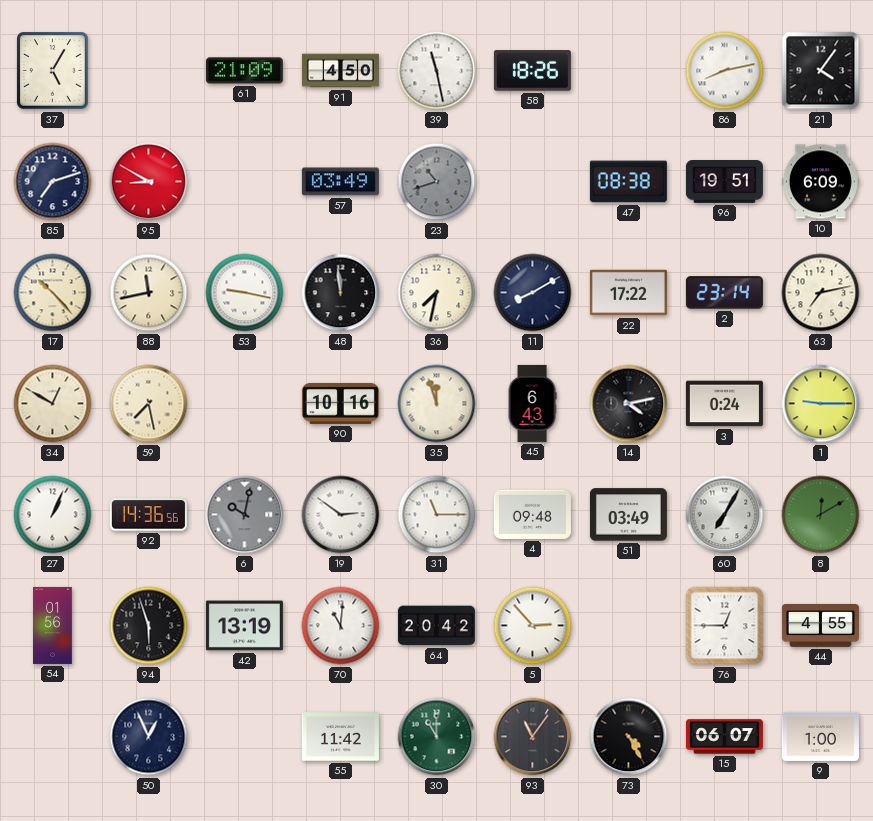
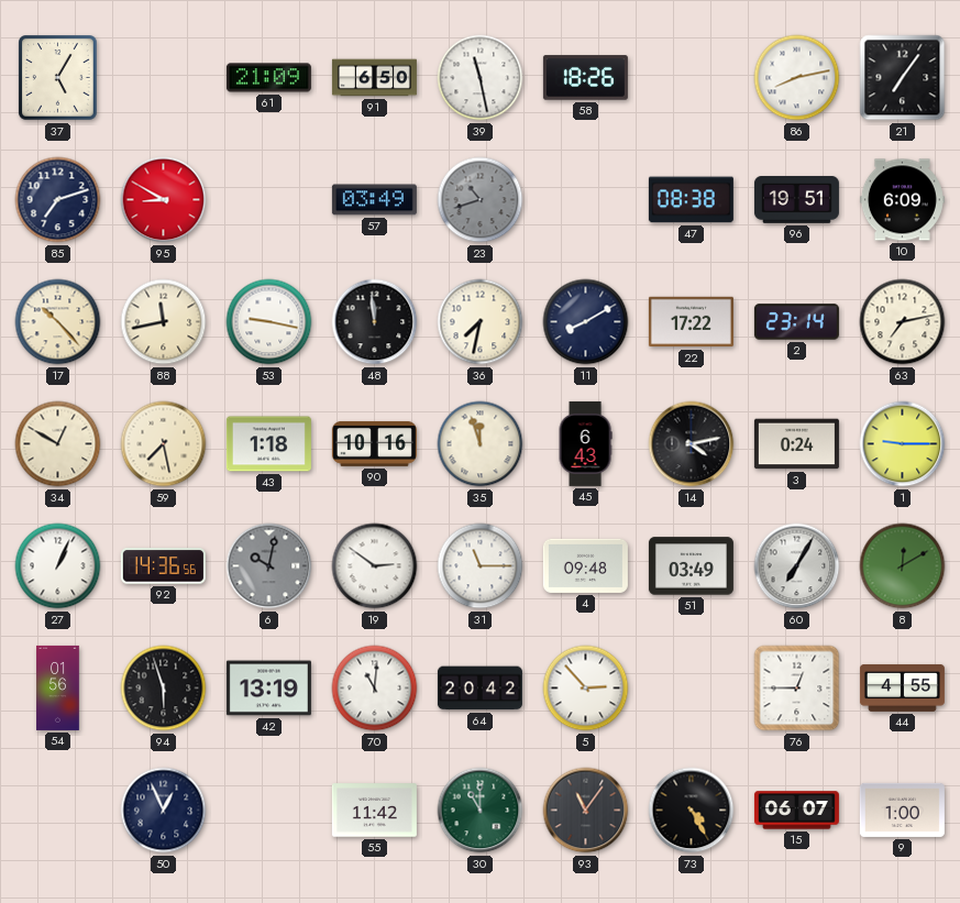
91: 4:50 -> 6:50 (374, 78)
21: 4:06 -> 7:06 (903, 78)
43: none -> 1:18 (268, 444)
